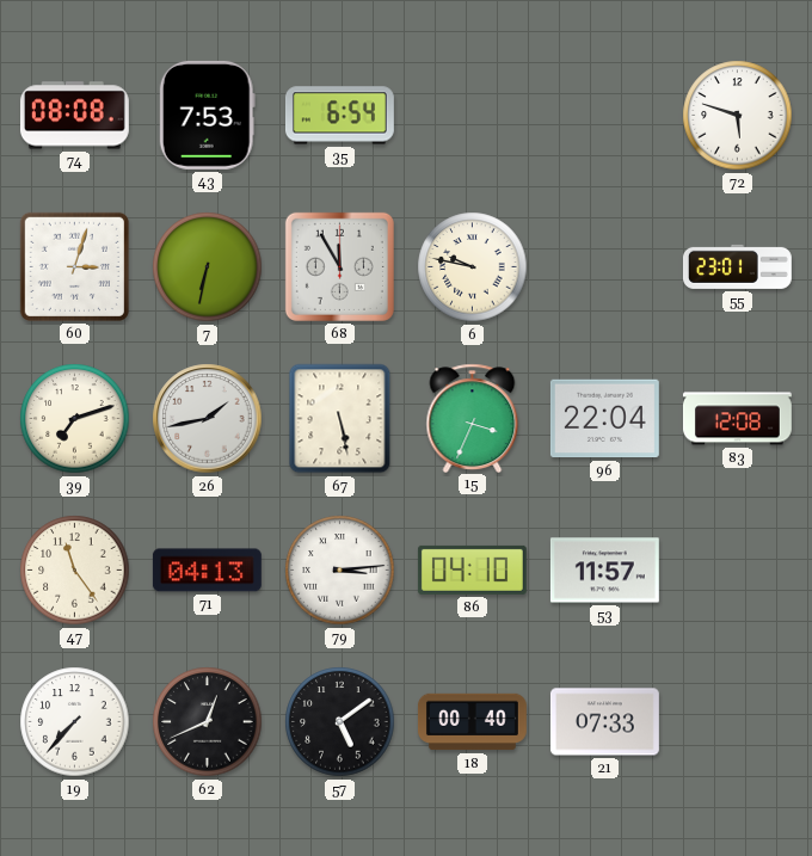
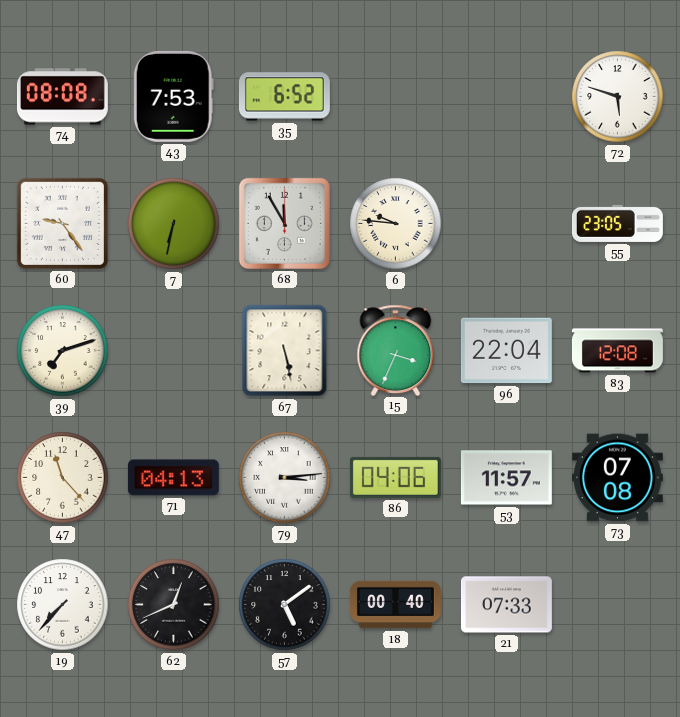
35: 6:54 -> 6:52 (284, 97)
60: 3:03 -> 9:24 (62, 223)
6: 9:47 -> 9:46 (396, 224)
55: 23:01 -> 23:05 (617, 223)
26: 1:43 -> none (208, 419)
47: 11:24 -> 11:23 (63, 478)
86: 04:10 -> 04:06 (395, 477)
73: none -> 07:08 (617, 478)
